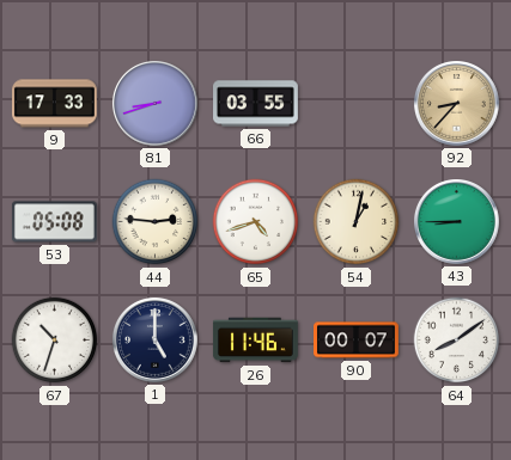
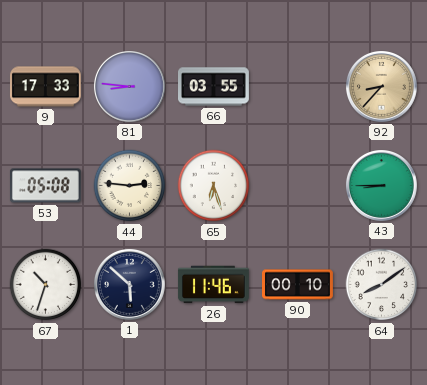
81: 8:42 -> 8:46 (130, 87)
65: 4:42 -> 6:27 (214, 186)
54: 1:02 -> none (357, 222)
1: 5:00 -> 5:52 (130, 285)
90: 00:07 -> 00:10 (298, 285)
